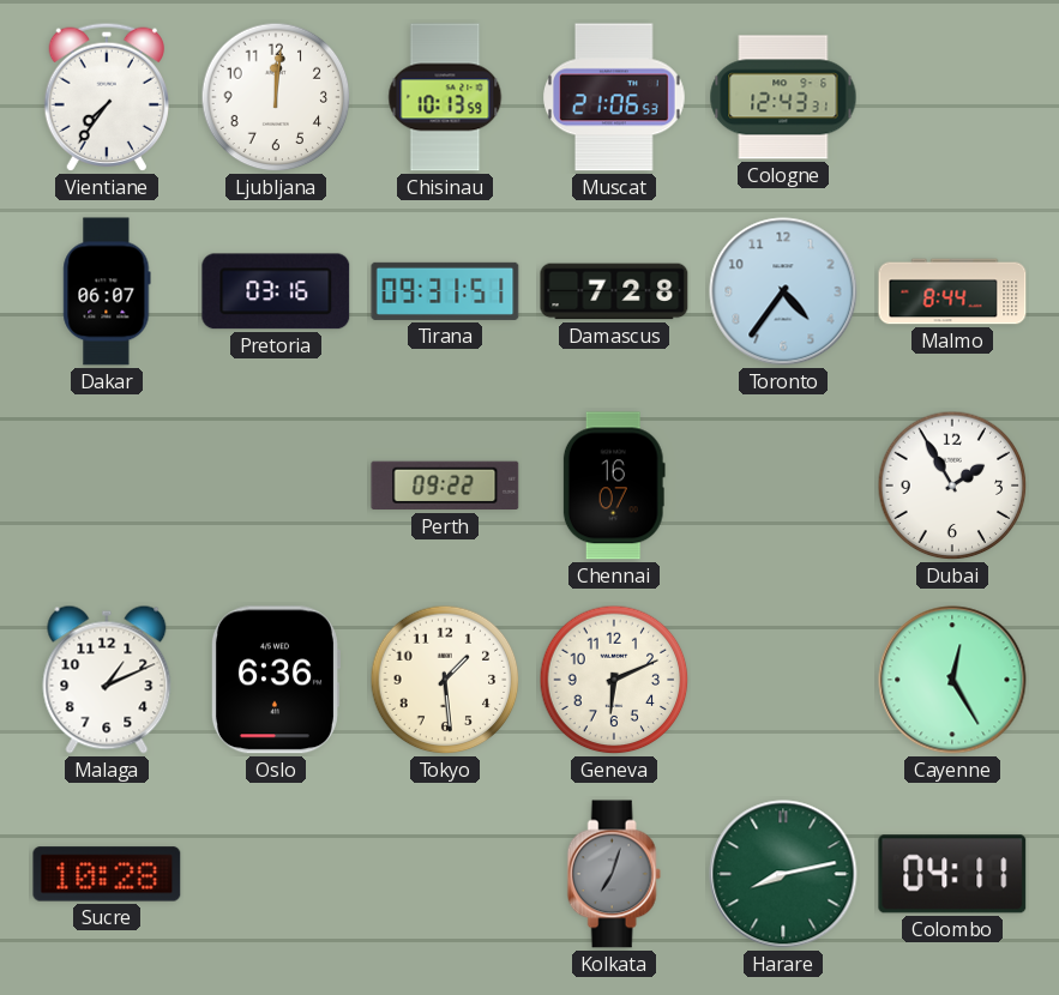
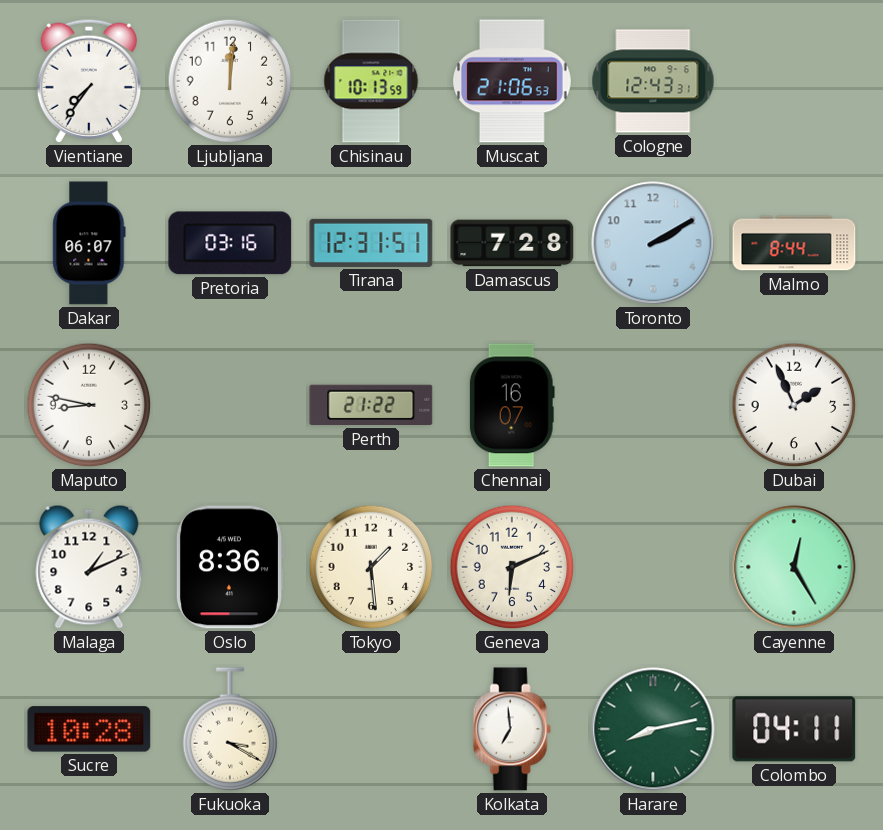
Tirana: 09:31 -> 12:31 (371, 243)
Toronto: 4:36 -> 2:10 (653, 243)
Maputo: none -> 8:47 (89, 405)
Perth: 09:22 -> 21:22 (371, 405)
Dubai: 1:55 -> 1:56 (794, 405)
Oslo: 6:36 -> 8:36 (229, 567)
Fukuoka: none -> 3:20 (230, 729)
Kolkata: 7:03 -> 6:59 (512, 729)
Kolkata dial: grey -> white (512, 729)
